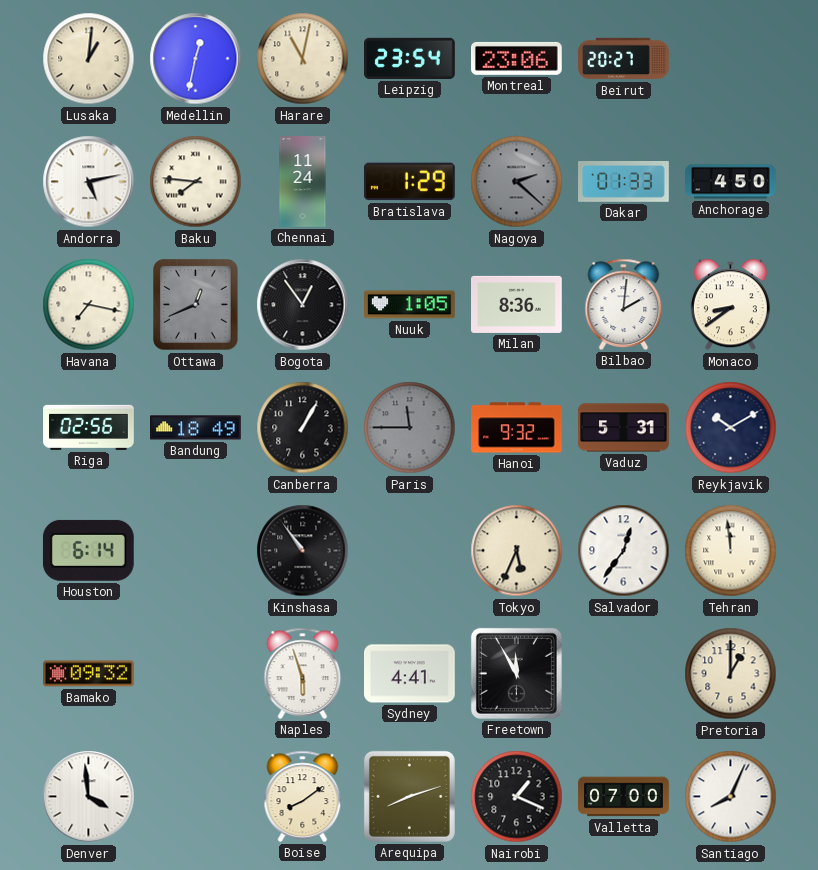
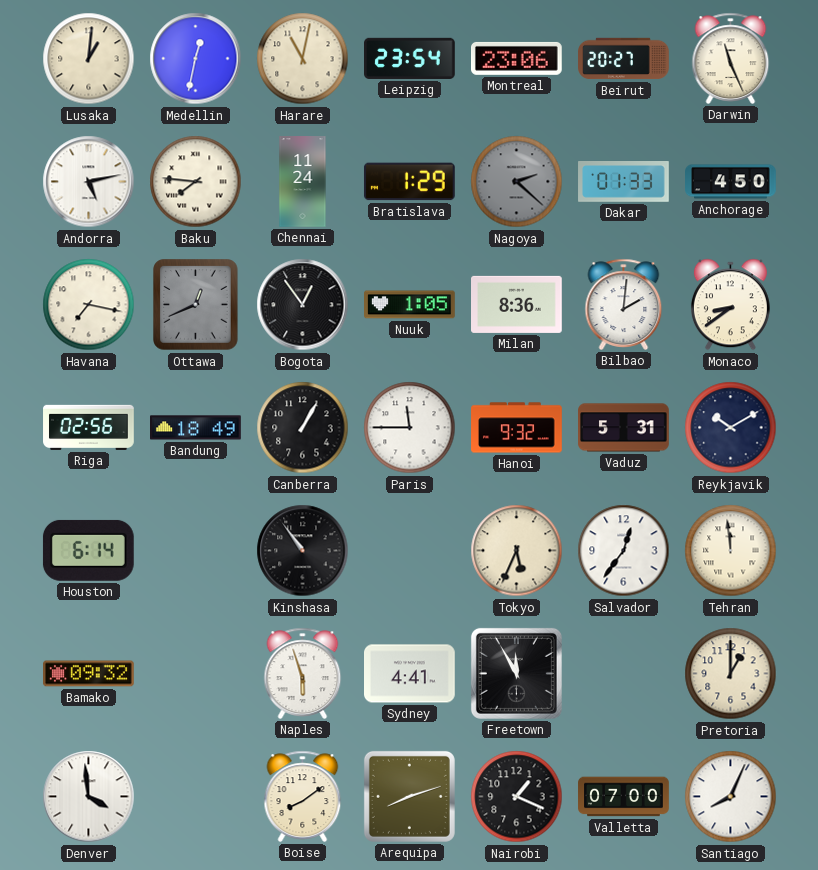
Darwin: none -> 11:26 (731, 58)
Paris dial: grey -> white (410, 428)
